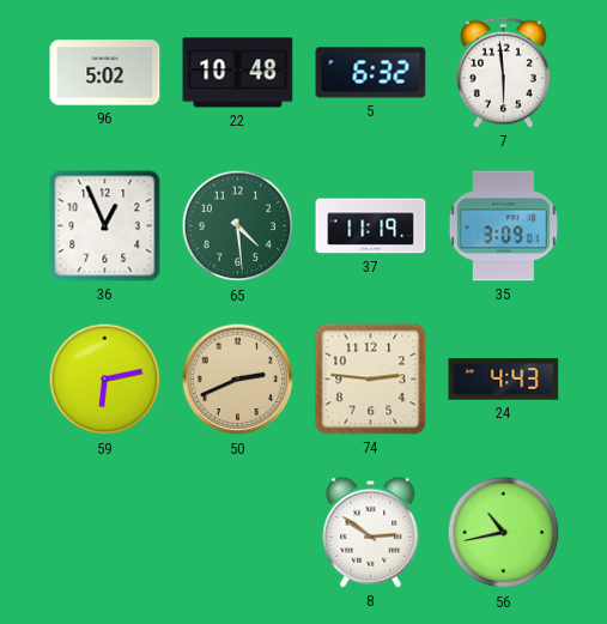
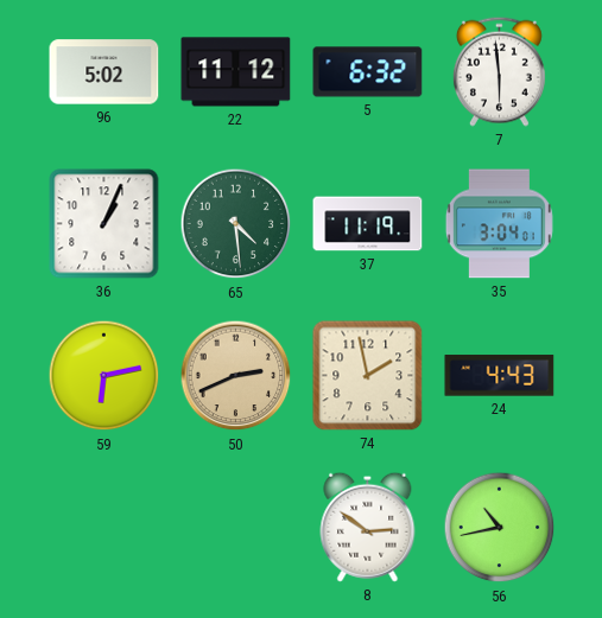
22: 10:48 -> 11:12 (236, 72)
36: 12:56 -> 1:04 (104, 224)
35: 3:09 -> 3:04 (499, 224)
74: 2:46 -> 1:58 (368, 376)
